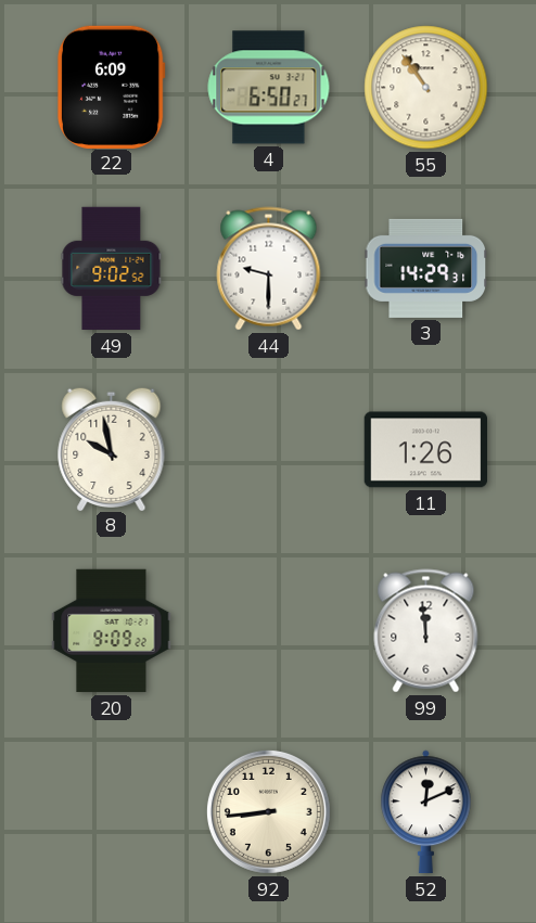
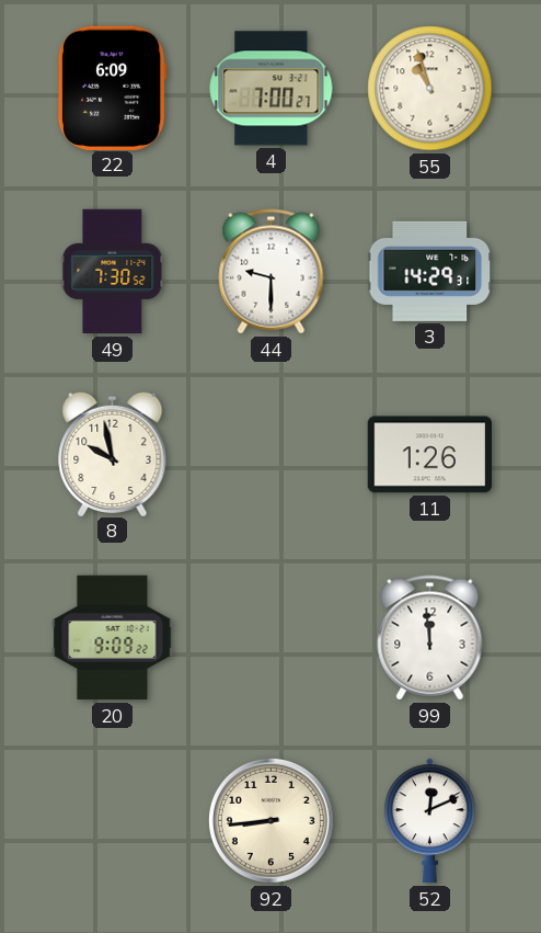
4: 6:50 -> 7:00 (272, 89)
55: 10:54 -> 10:57 (430, 89)
49: 9:02 -> 7:30 (113, 272)
